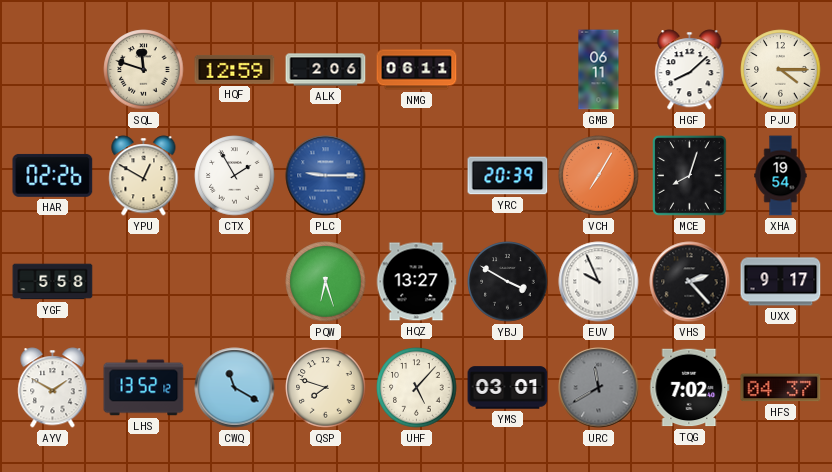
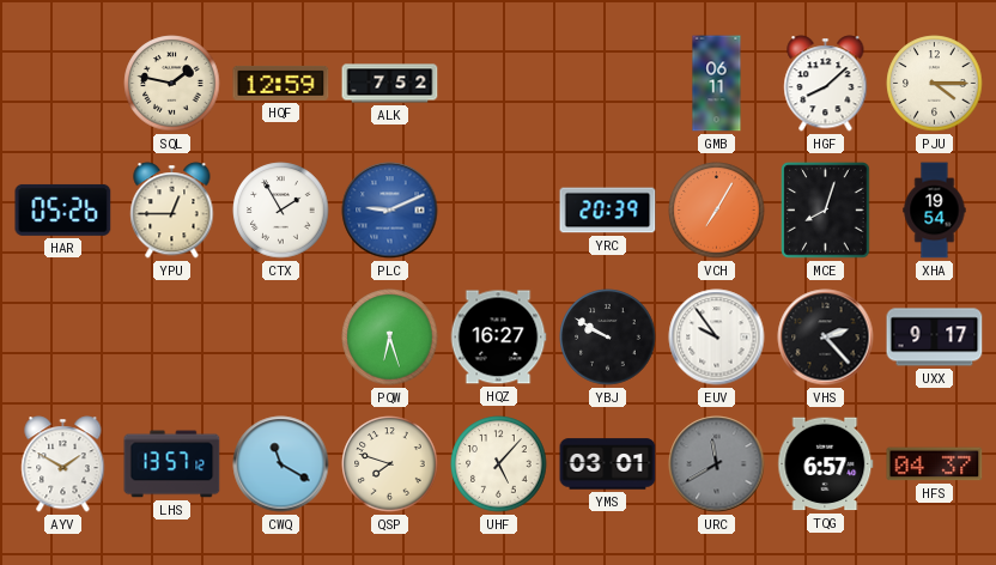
SQL: 11:48 -> 1:47 (172, 84)
ALK: 2:06 -> 7:52 (390, 84)
NMG: 06:11 -> none (417, 70)
HAR: 02:26 -> 05:26 (63, 209)
YPU: 12:50 -> 12:45 (172, 211)
PLC: 9:15 -> 9:11 (390, 211)
YGF: 5:58 -> none (53, 282)
HQZ: 13:27 -> 16:27 (498, 338)
YBJ: 3:50 -> 9:50 (608, 338)
EUV: 9:56 -> 9:54 (717, 338)
LHS: 13:52 -> 13:57 (172, 464)
TQG: 7:02 -> 6:57 (826, 464)
